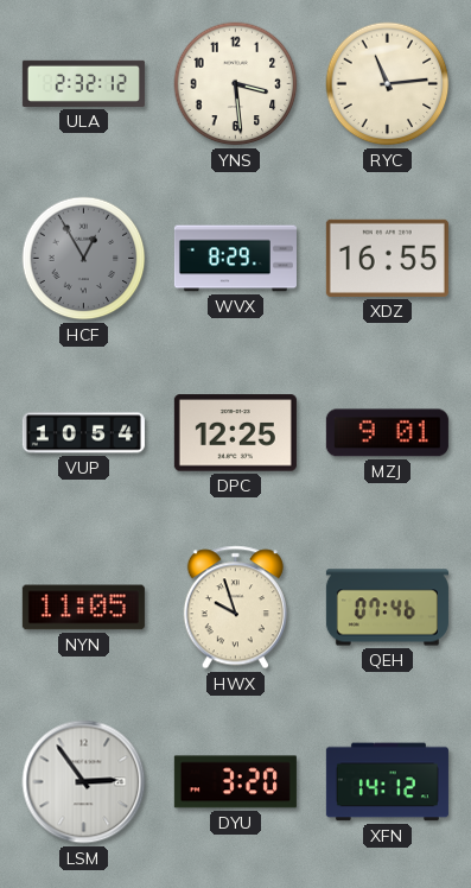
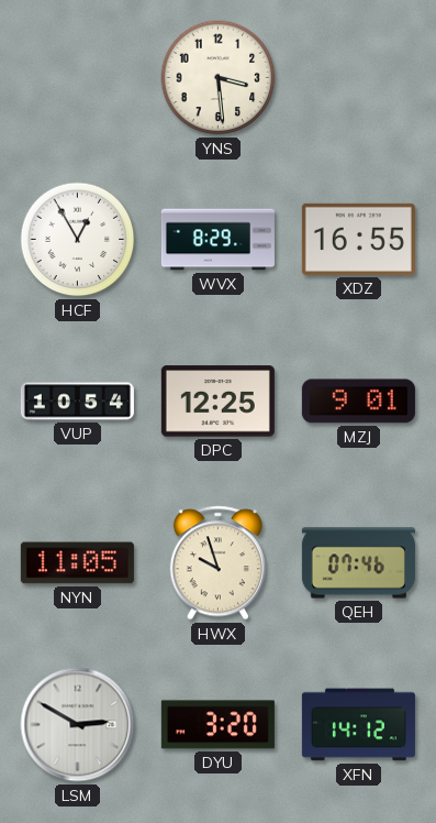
ULA: 2:32 -> none (83, 83)
RYC: 11:14 -> none (388, 84)
HCF dial: grey -> white (78, 240)
LSM: 2:54 -> 2:50 (78, 725)
